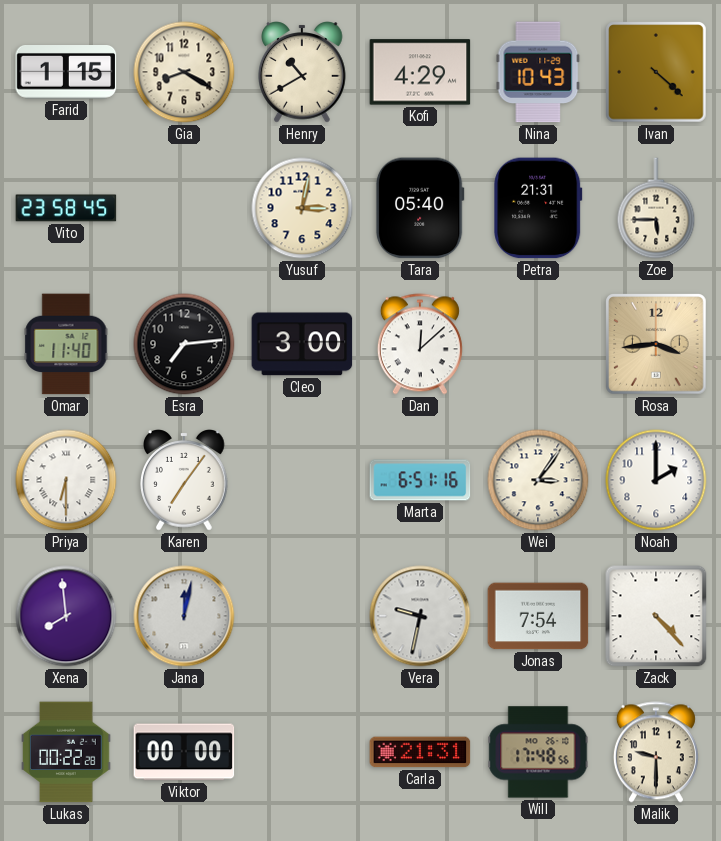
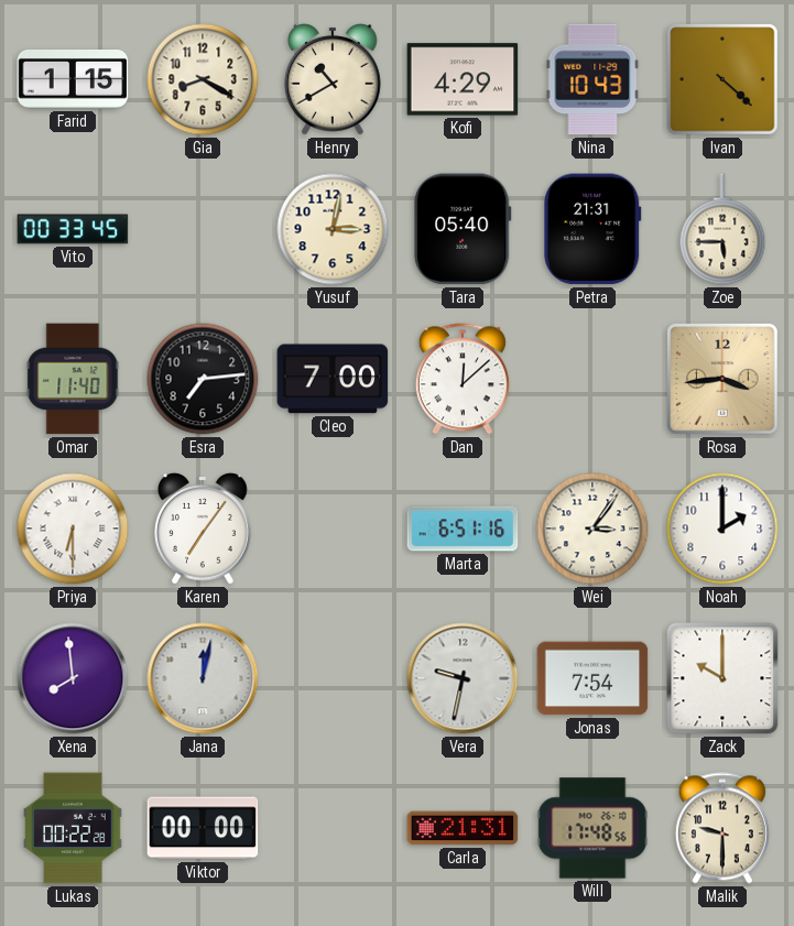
Vito: 23:58 -> 00:33 (73, 229)
Cleo: 3:00 -> 7:00 (333, 379)
Zack: 4:23 -> 10:00 (722, 678)
